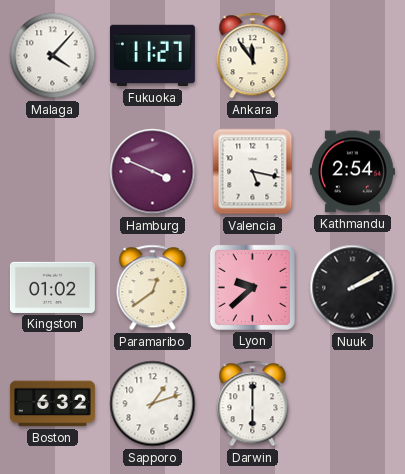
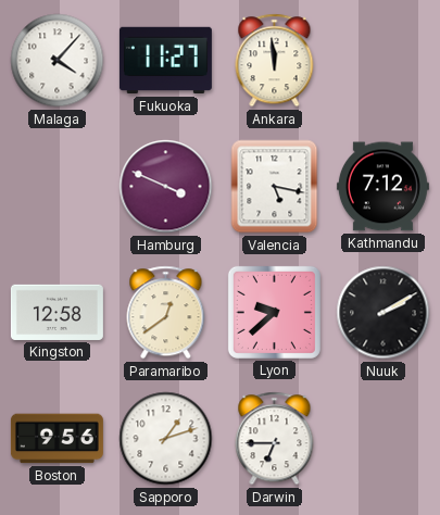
Ankara: 11:54 -> 11:59 (275, 61)
Kathmandu: 2:54 -> 7:12 (382, 187)
Kingston: 01:02 -> 12:58 (56, 312)
Boston: 6:32 -> 9:56 (56, 439)
Darwin: 6:00 -> 6:45 (275, 439)
